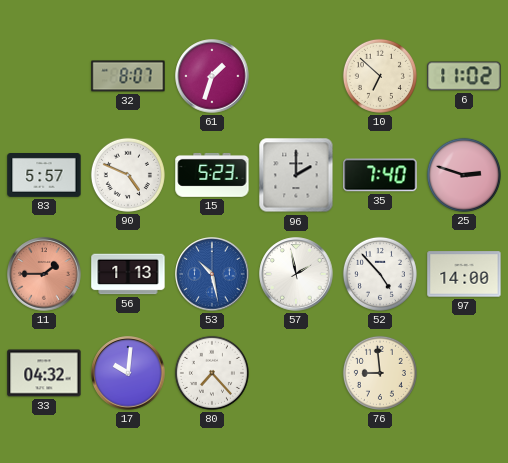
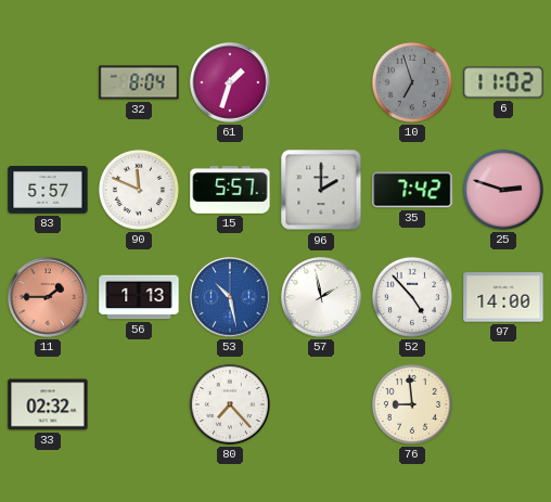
32: 8:07 -> 8:04 (139, 82)
10: 6:52 -> 6:57 (412, 82)
10 dial: cream -> grey (412, 82)
90: 4:49 -> 11:49 (139, 190)
15: 5:23 -> 5:57 (230, 190)
35: 7:40 -> 7:42 (412, 190)
33: 04:32 -> 02:32 (48, 404)
17: 10:01 -> none (128, 373)
